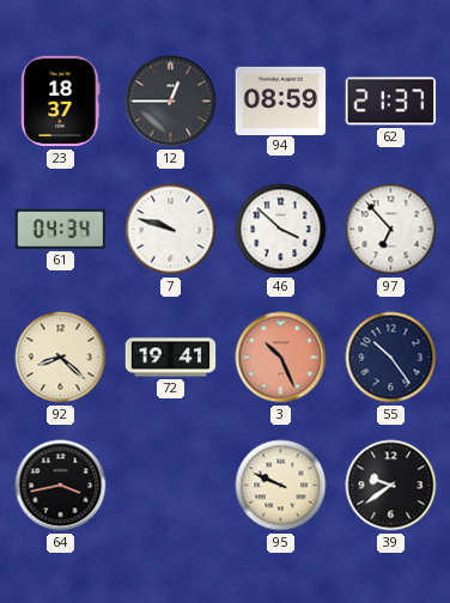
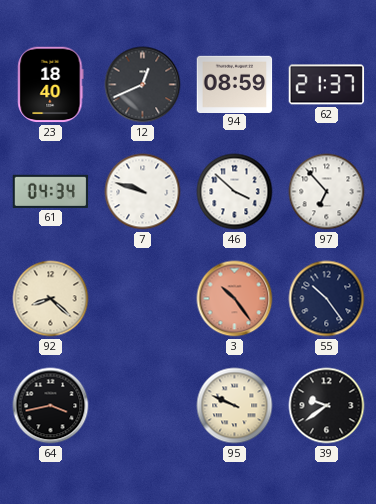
23: 18:37 -> 18:40 (51, 85)
12: 12:45 -> 12:41 (143, 85)
72: 19:41 -> none (171, 358)
3: 10:26 -> 10:24 (235, 299)
